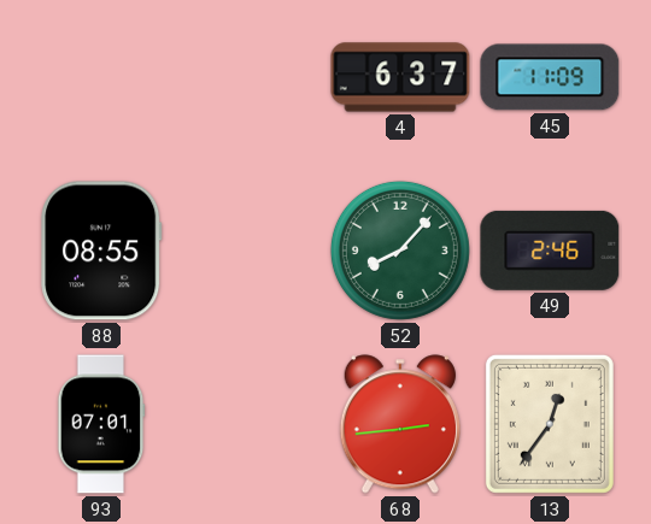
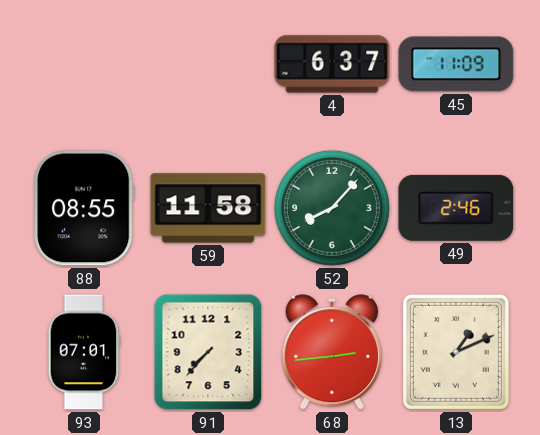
59: none -> 11:58 (208, 208)
91: none -> 7:37 (208, 352)
13: 12:36 -> 1:11 (456, 352)
